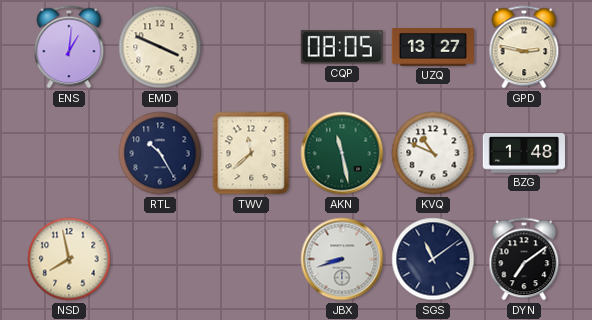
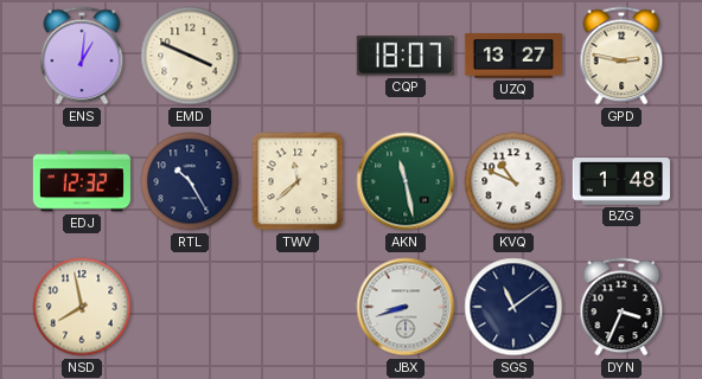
CQP: 08:05 -> 18:07 (406, 56)
EDJ: none -> 12:32 (81, 181)
DYN: 7:09 -> 3:34 (621, 307)
